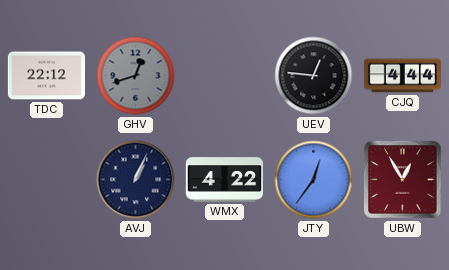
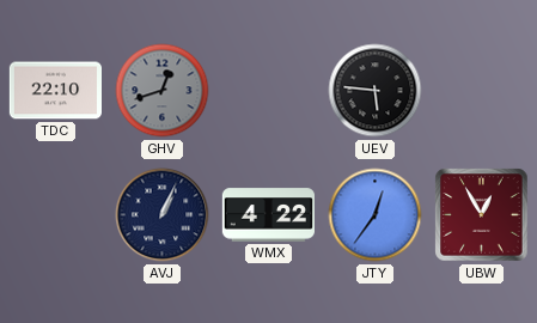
TDC: 22:12 -> 22:10 (55, 91)
UEV: 12:46 -> 5:46 (376, 91)
CJQ: 4:44 -> none (402, 76)
